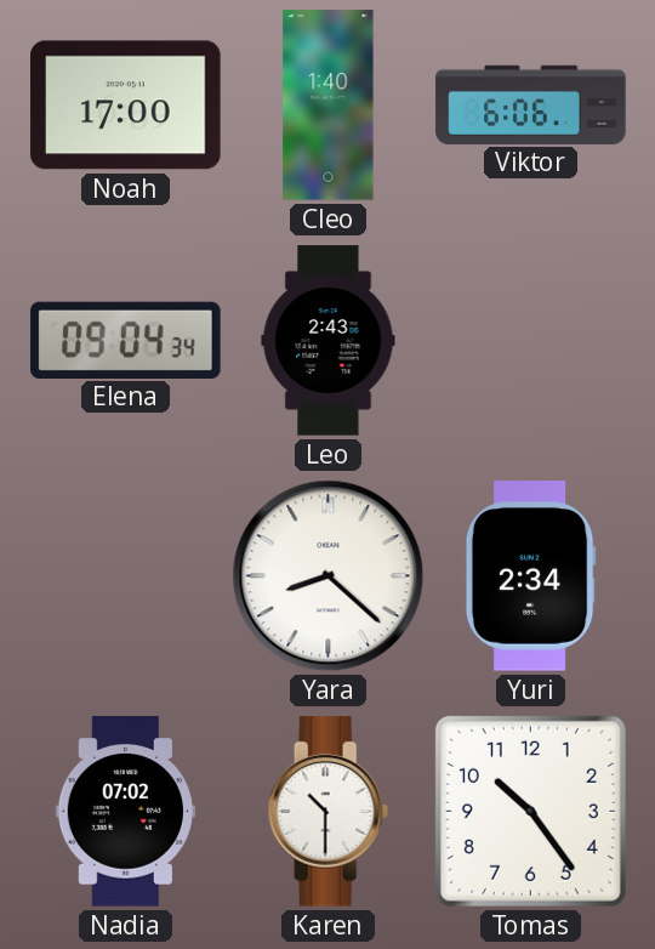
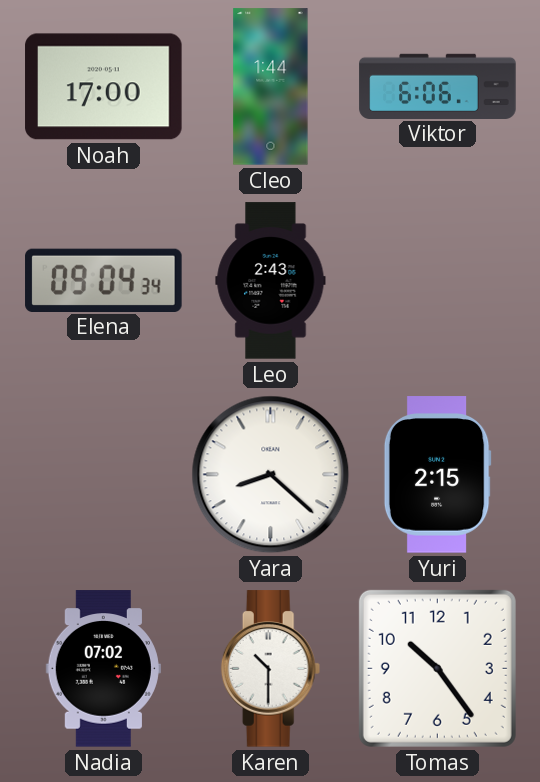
Cleo: 1:40 -> 1:44 (271, 87)
Yuri: 2:34 -> 2:15 (437, 475)
